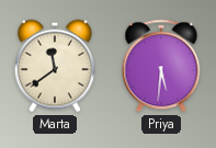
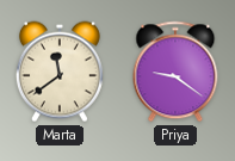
Priya: 5:31 -> 9:21 (175, 72)
